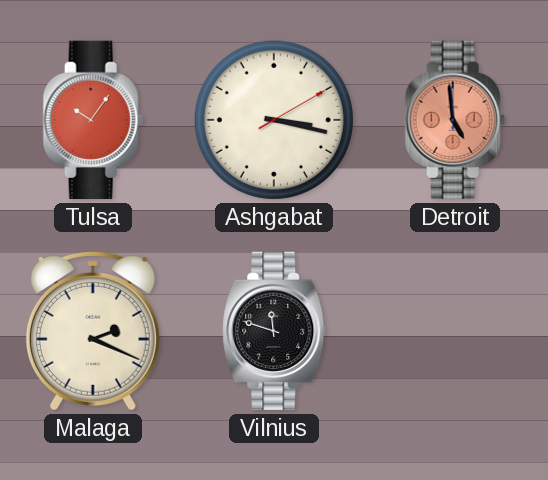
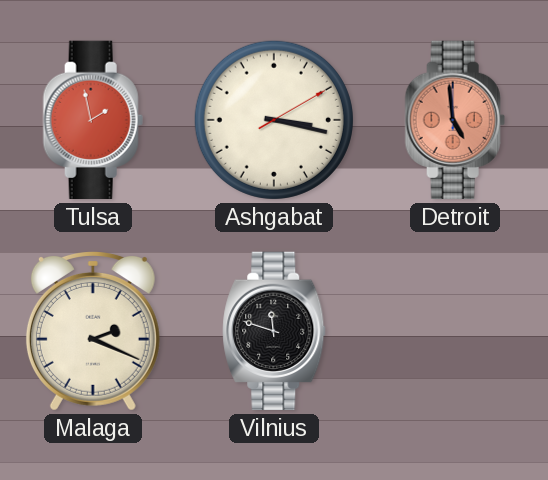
Tulsa: 10:06 -> 1:58 (93, 120)
